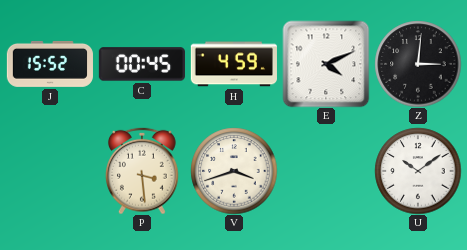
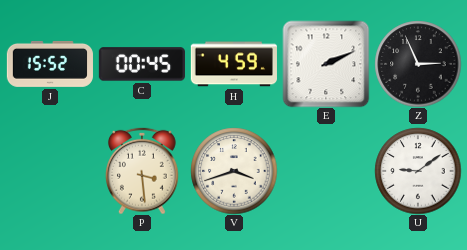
E: 4:11 -> 2:11 (326, 64)
Z: 3:01 -> 2:56 (418, 64)
U: 10:09 -> 9:09 (418, 171)
